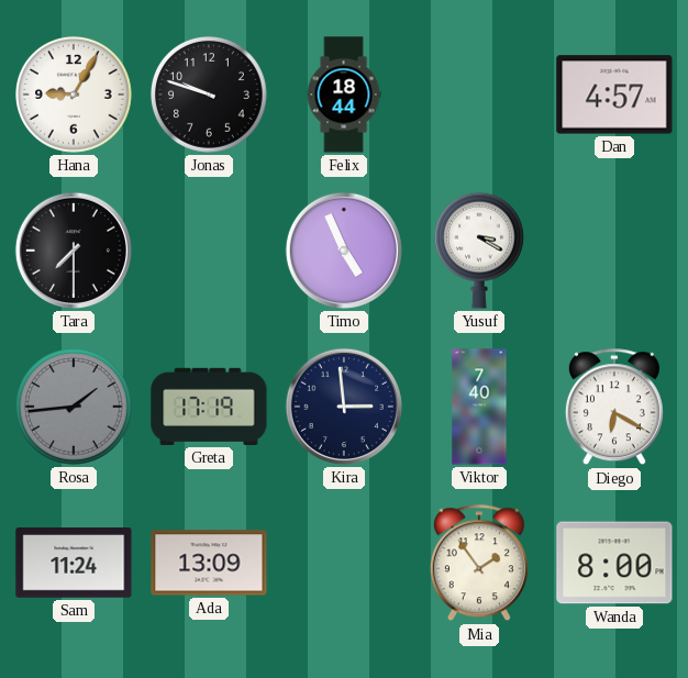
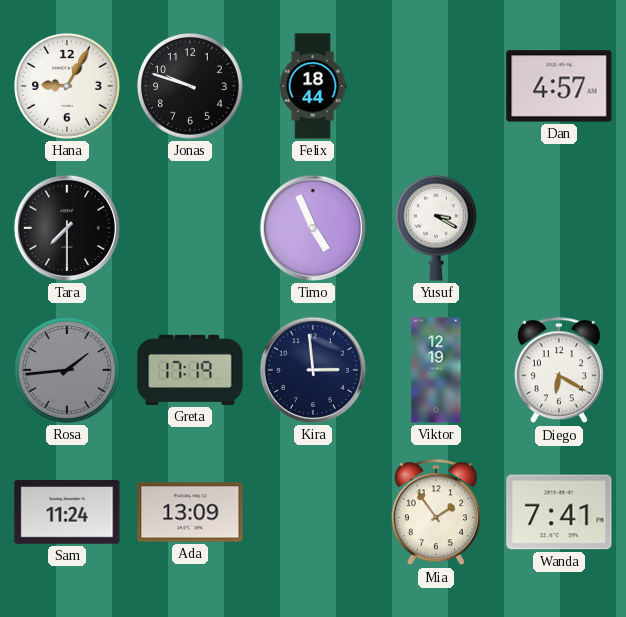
Viktor: 7:40 -> 12:19 (436, 370)
Wanda: 8:00 -> 7:41 (559, 512)
